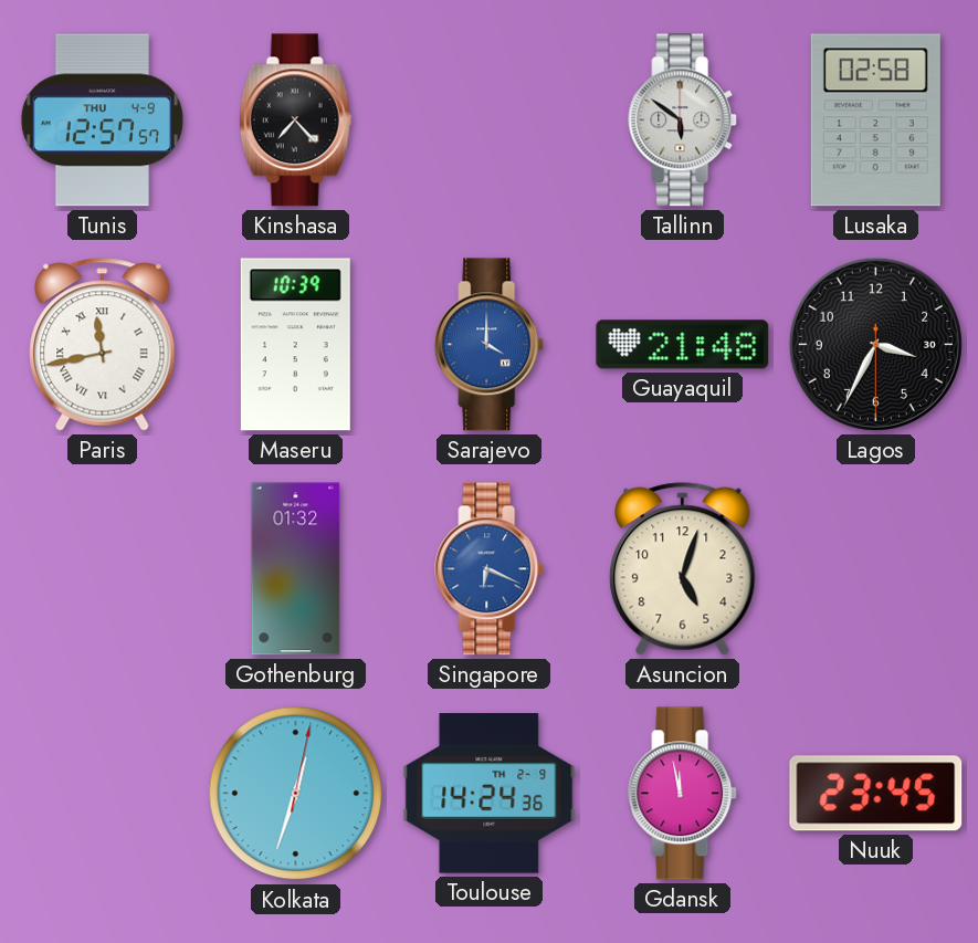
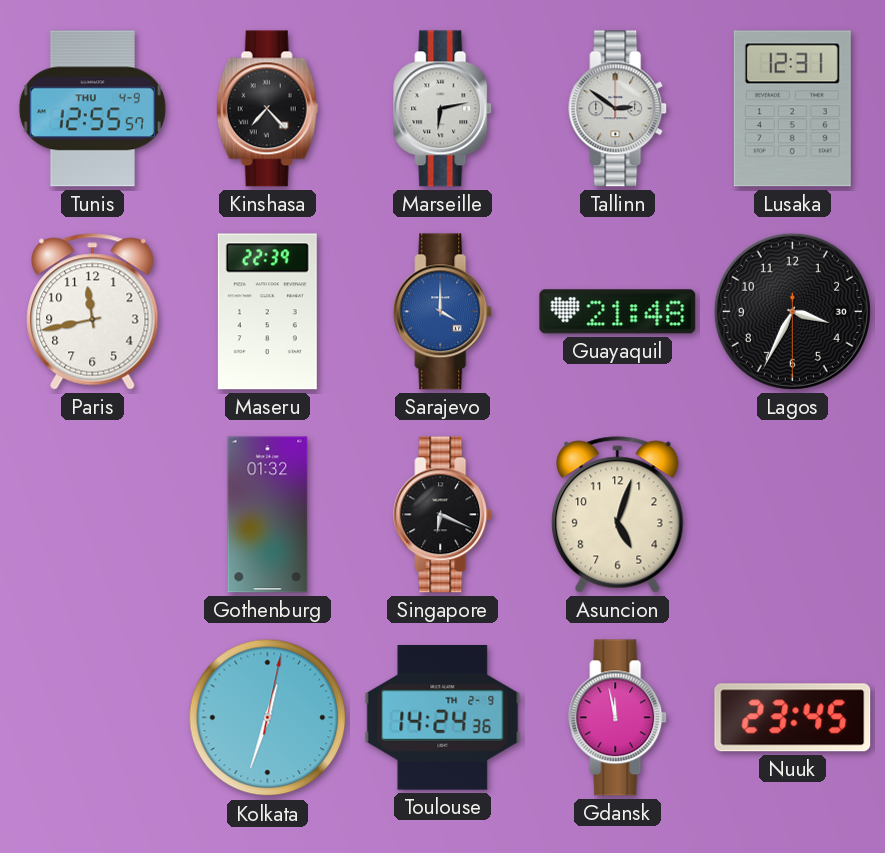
Tunis: 12:57 -> 12:55 (92, 109)
Marseille: none -> 6:13 (443, 109)
Tallinn: 5:51 -> 2:51 (618, 109)
Lusaka: 02:58 -> 12:31 (792, 109)
Paris numerals: Roman -> Arabic (93, 312)
Maseru: 10:39 -> 22:39 (267, 312)
Singapore dial: blue -> black (443, 515)
